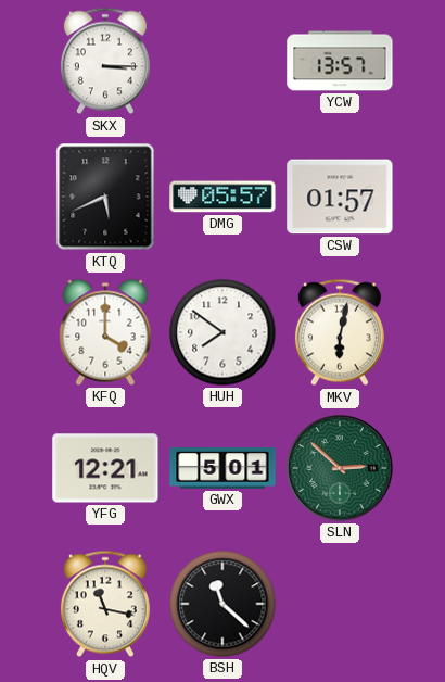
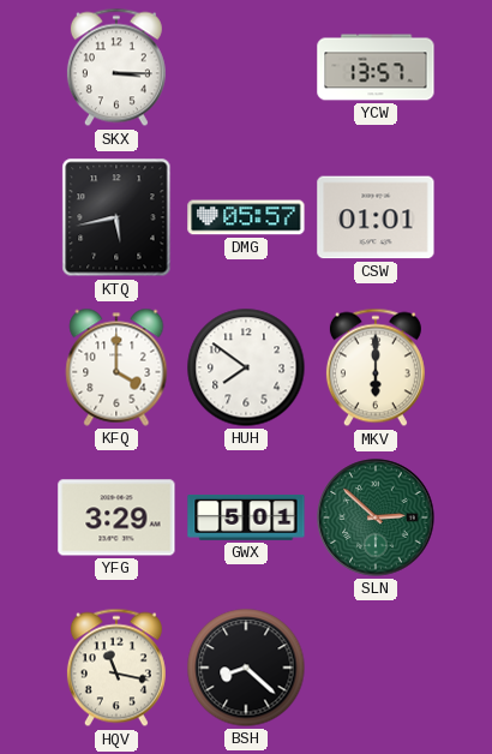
KTQ: 5:41 -> 5:43 (116, 217)
CSW: 01:57 -> 01:01 (376, 217)
MKV: 6:02 -> 6:00 (376, 367)
YFG: 12:21 -> 3:29 (116, 517)
BSH: 11:22 -> 8:22 (246, 668)
